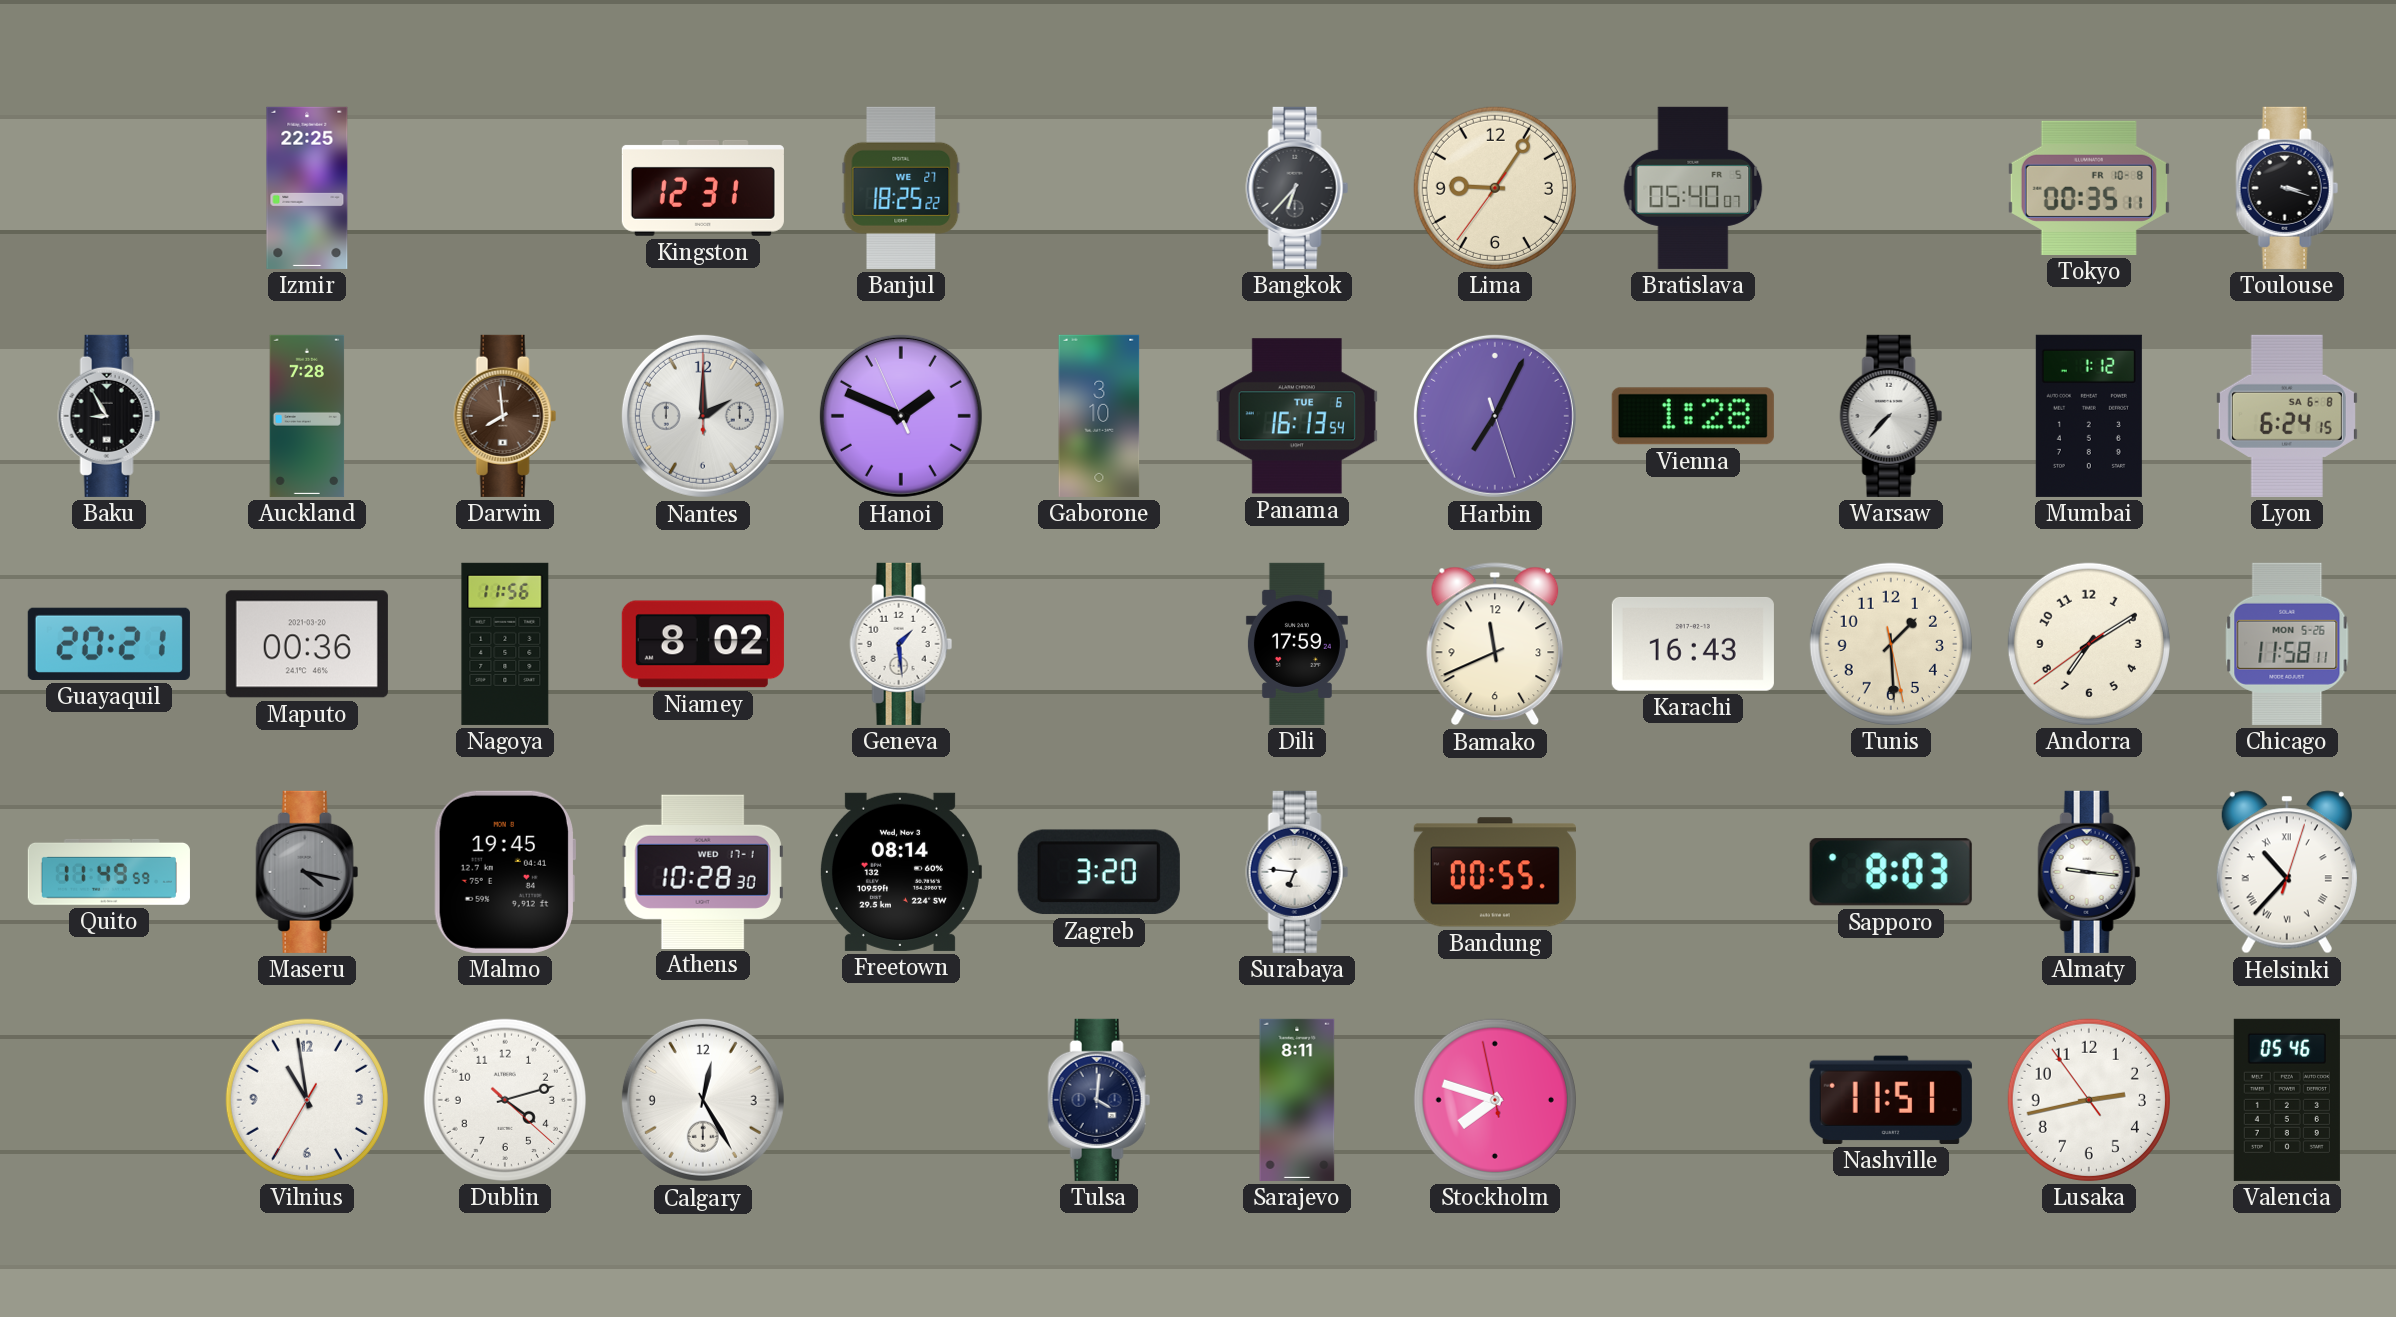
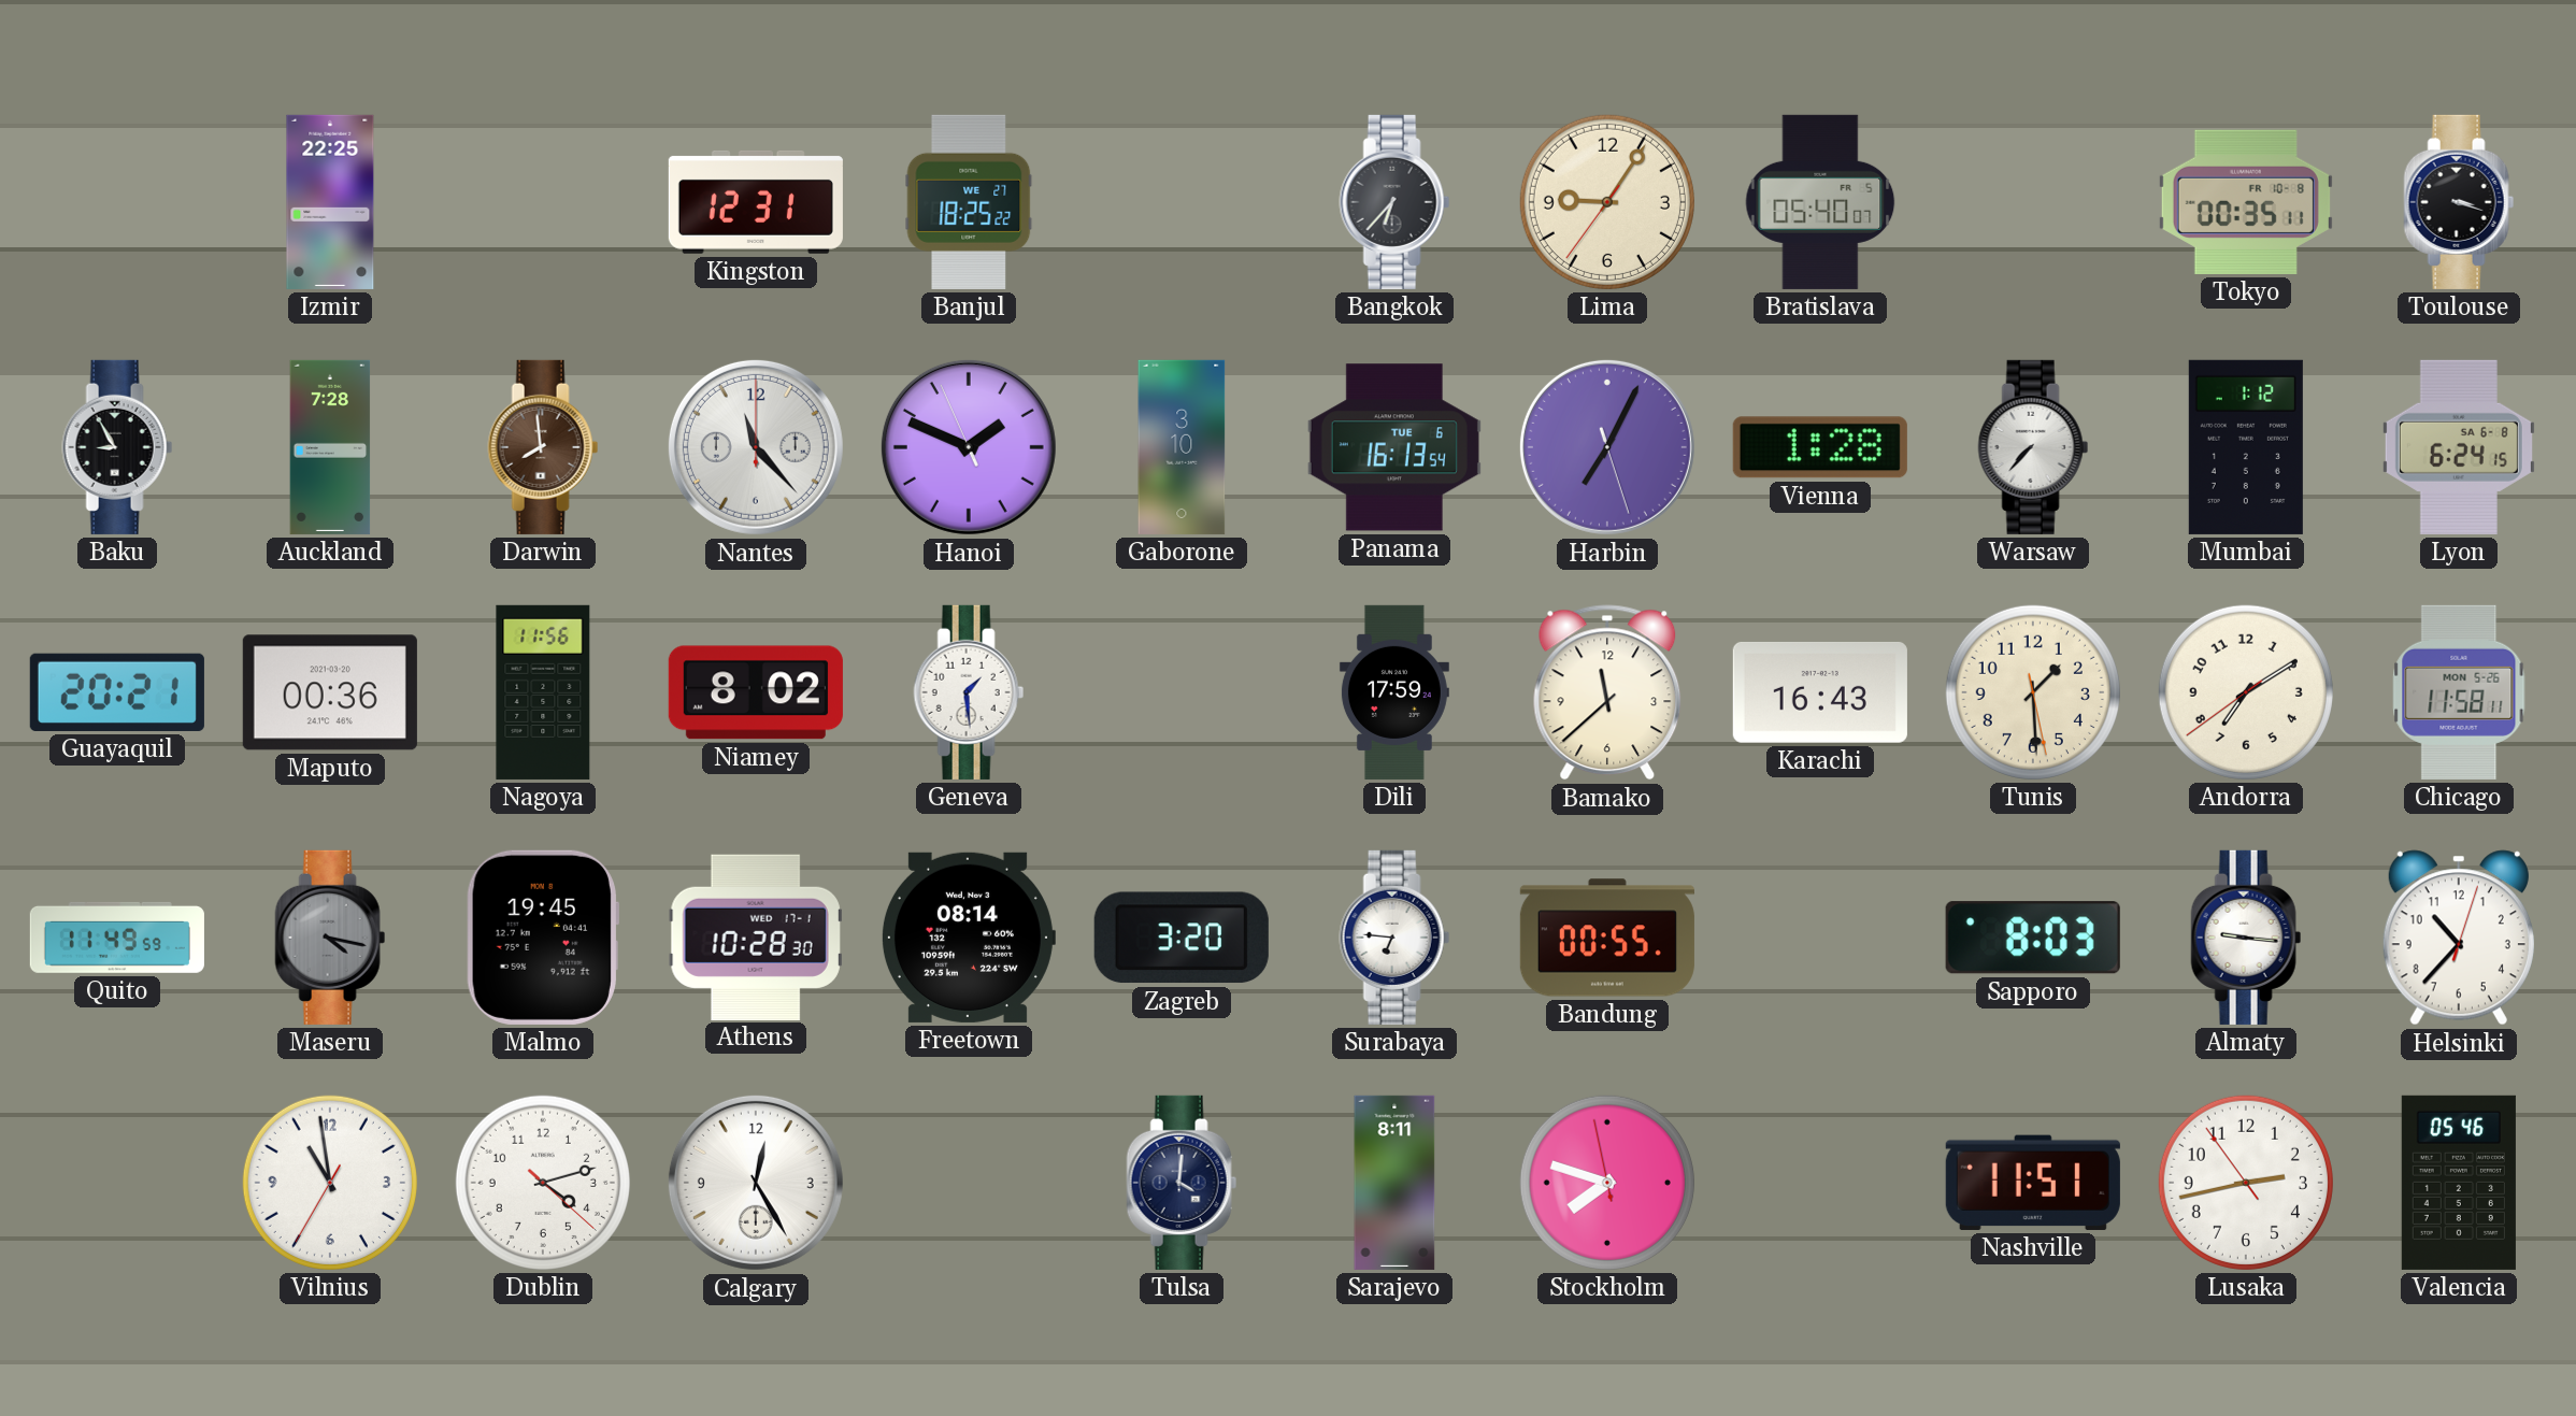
Nantes: 2:00 -> 11:23 (756, 447)
Bamako: 11:41 -> 11:38 (1607, 692)
Helsinki numerals: Roman -> Arabic (2459, 938)
